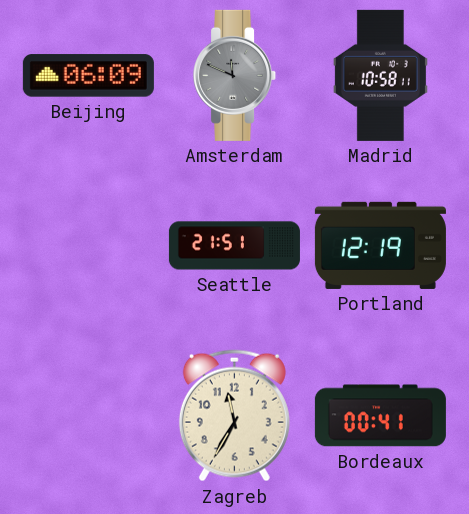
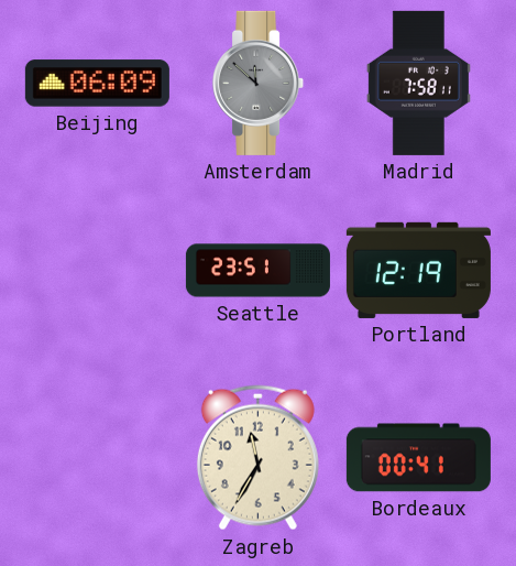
Amsterdam: 11:49 -> 11:52 (259, 83)
Madrid: 10:58 -> 7:58 (418, 83)
Seattle: 21:51 -> 23:51 (257, 271)
